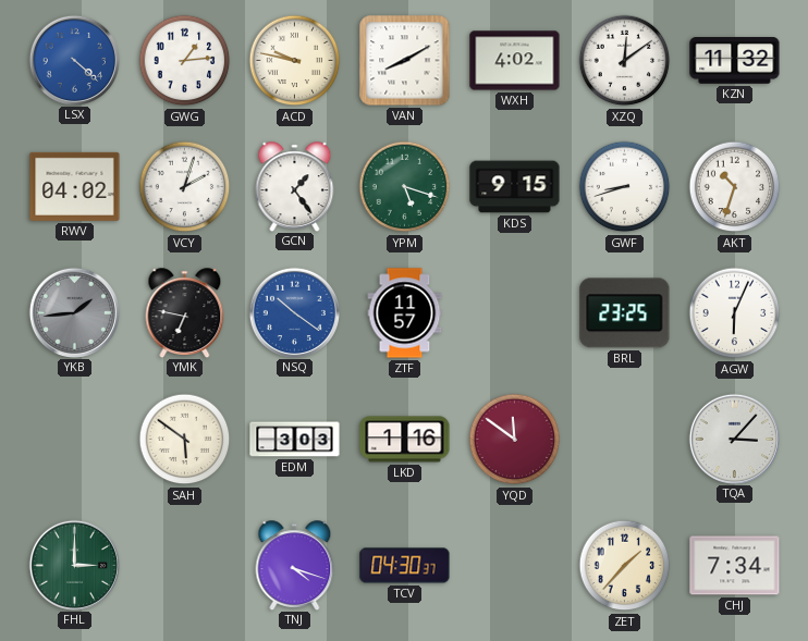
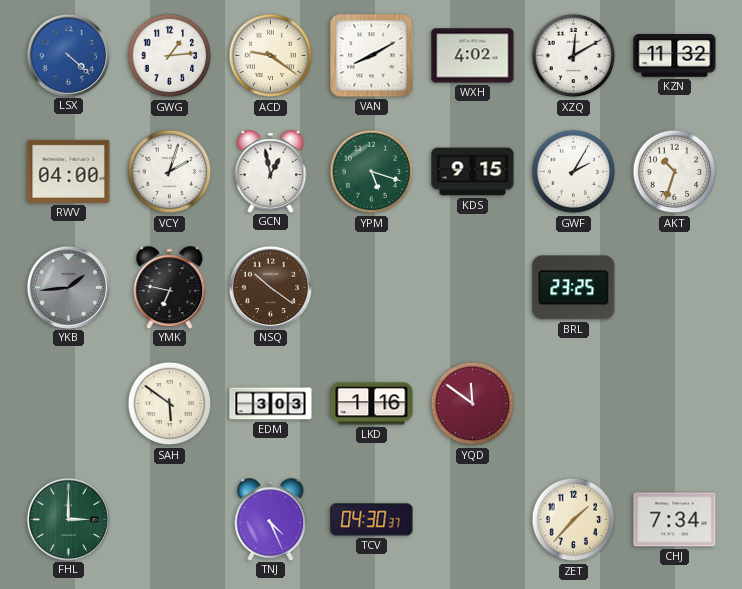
ACD: 9:47 -> 9:21 (271, 56)
XZQ: 12:09 -> 12:10 (574, 56)
RWV: 04:02 -> 04:00 (69, 171)
GCN: 1:24 -> 12:58 (271, 171)
GWF: 8:42 -> 2:05 (574, 172)
NSQ dial: blue -> brown (270, 287)
ZTF: 11:57 -> none (405, 313)
AGW: 6:04 -> none (735, 313)
TQA: 3:07 -> none (734, 439)
TNJ: 4:18 -> 4:26 (271, 519)
